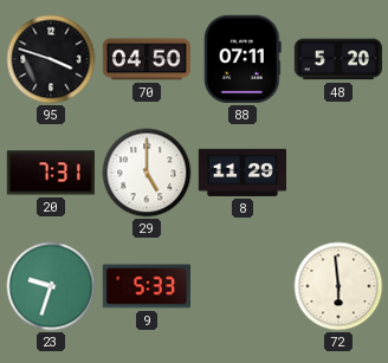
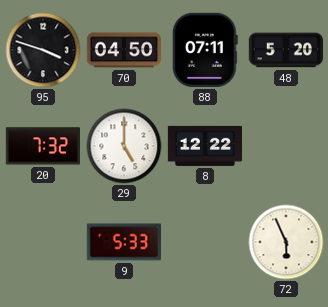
20: 7:31 -> 7:32 (43, 146)
8: 11:29 -> 12:22 (204, 146)
23: 9:33 -> none (51, 286)
72: 5:59 -> 5:56 (286, 242)
